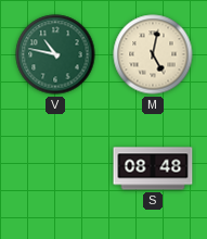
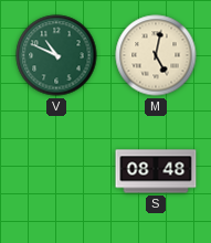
V: 10:47 -> 10:49 (56, 55)
